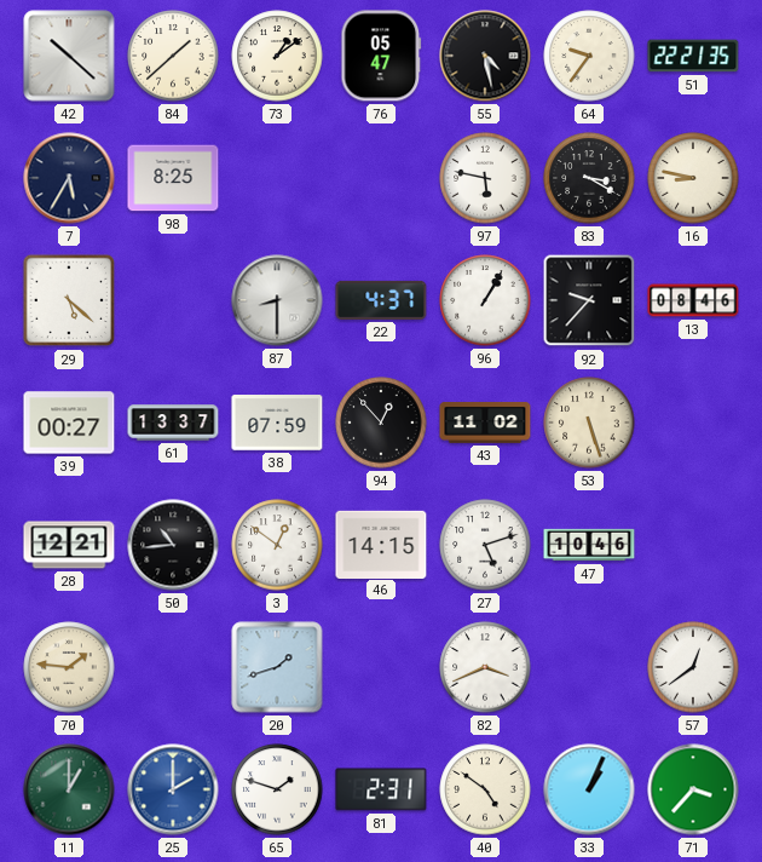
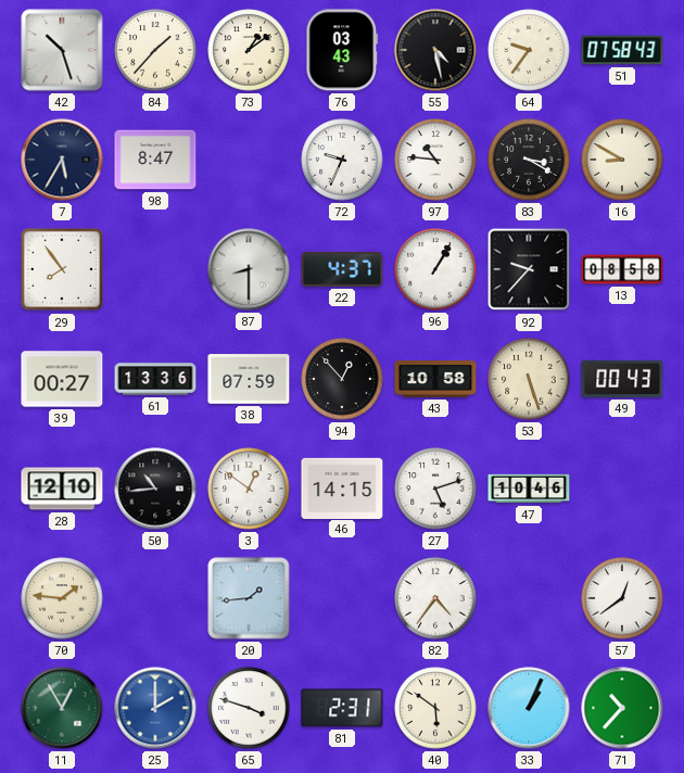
42: 10:22 -> 10:27 (62, 50)
84: 1:38 -> 1:37 (155, 50)
76: 05:47 -> 03:43 (342, 50)
51: 22:21 -> 07:58 (622, 50)
98: 8:25 -> 8:47 (155, 160)
72: none -> 9:34 (342, 160)
97: 5:47 -> 10:46 (435, 160)
16: 8:47 -> 8:50 (622, 160)
29: 5:22 -> 7:54 (62, 269)
13: 08:46 -> 08:58 (622, 269)
61: 13:37 -> 13:36 (155, 379)
43: 11:02 -> 10:58 (435, 379)
49: none -> 00:43 (622, 379)
28: 12:21 -> 12:10 (62, 489)
20: 1:42 -> 1:44 (249, 598)
82: 3:41 -> 4:36 (435, 598)
11: 1:00 -> 12:55 (62, 708)
65: 1:48 -> 3:48 (249, 708)
40: 4:51 -> 5:51 (435, 708)
71: 3:37 -> 10:37 (622, 708)
